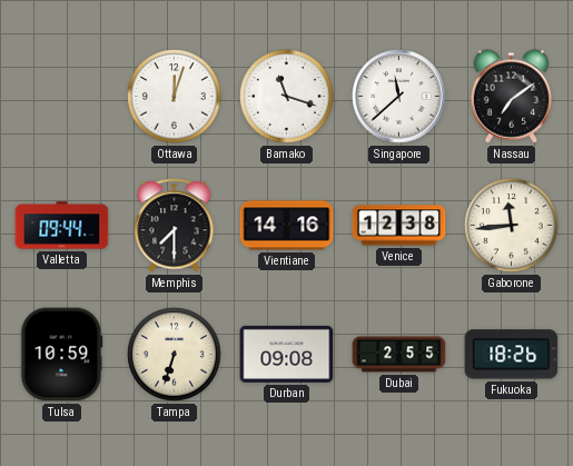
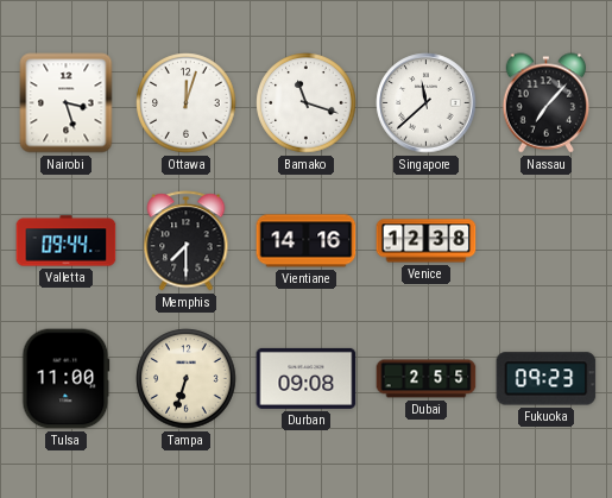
Nairobi: none -> 3:27 (67, 103)
Nassau: 7:09 -> 7:07 (547, 103)
Gaborone: 11:44 -> none (512, 226)
Tulsa: 10:59 -> 11:00 (67, 379)
Fukuoka: 18:26 -> 09:23 (547, 379)
